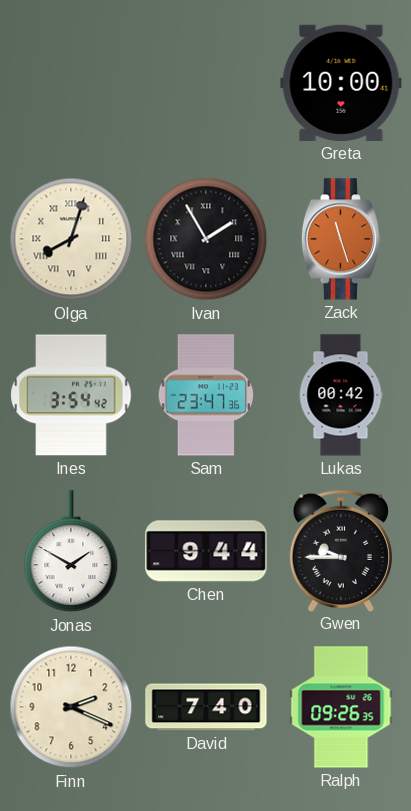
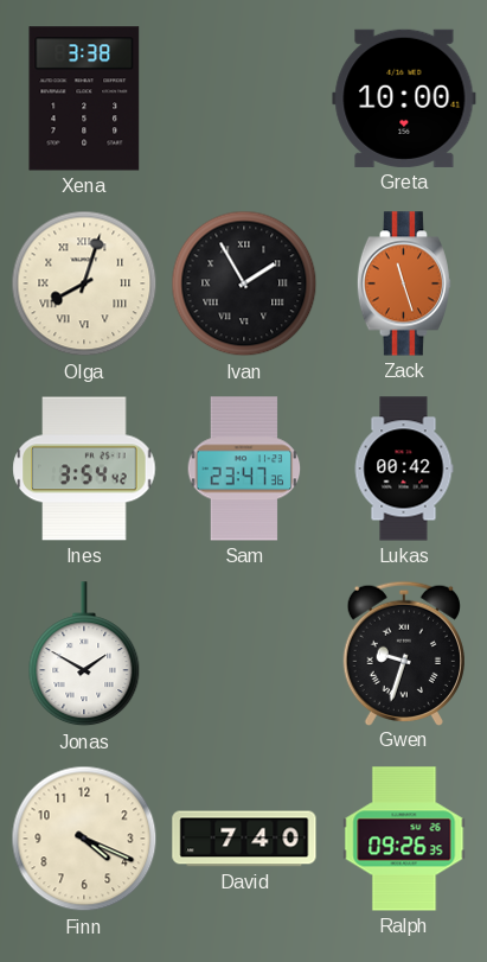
Xena: none -> 3:38 (84, 98)
Chen: 9:44 -> none (206, 551)
Gwen: 9:45 -> 9:33 (403, 652)
Finn: 2:19 -> 4:19 (84, 839)
